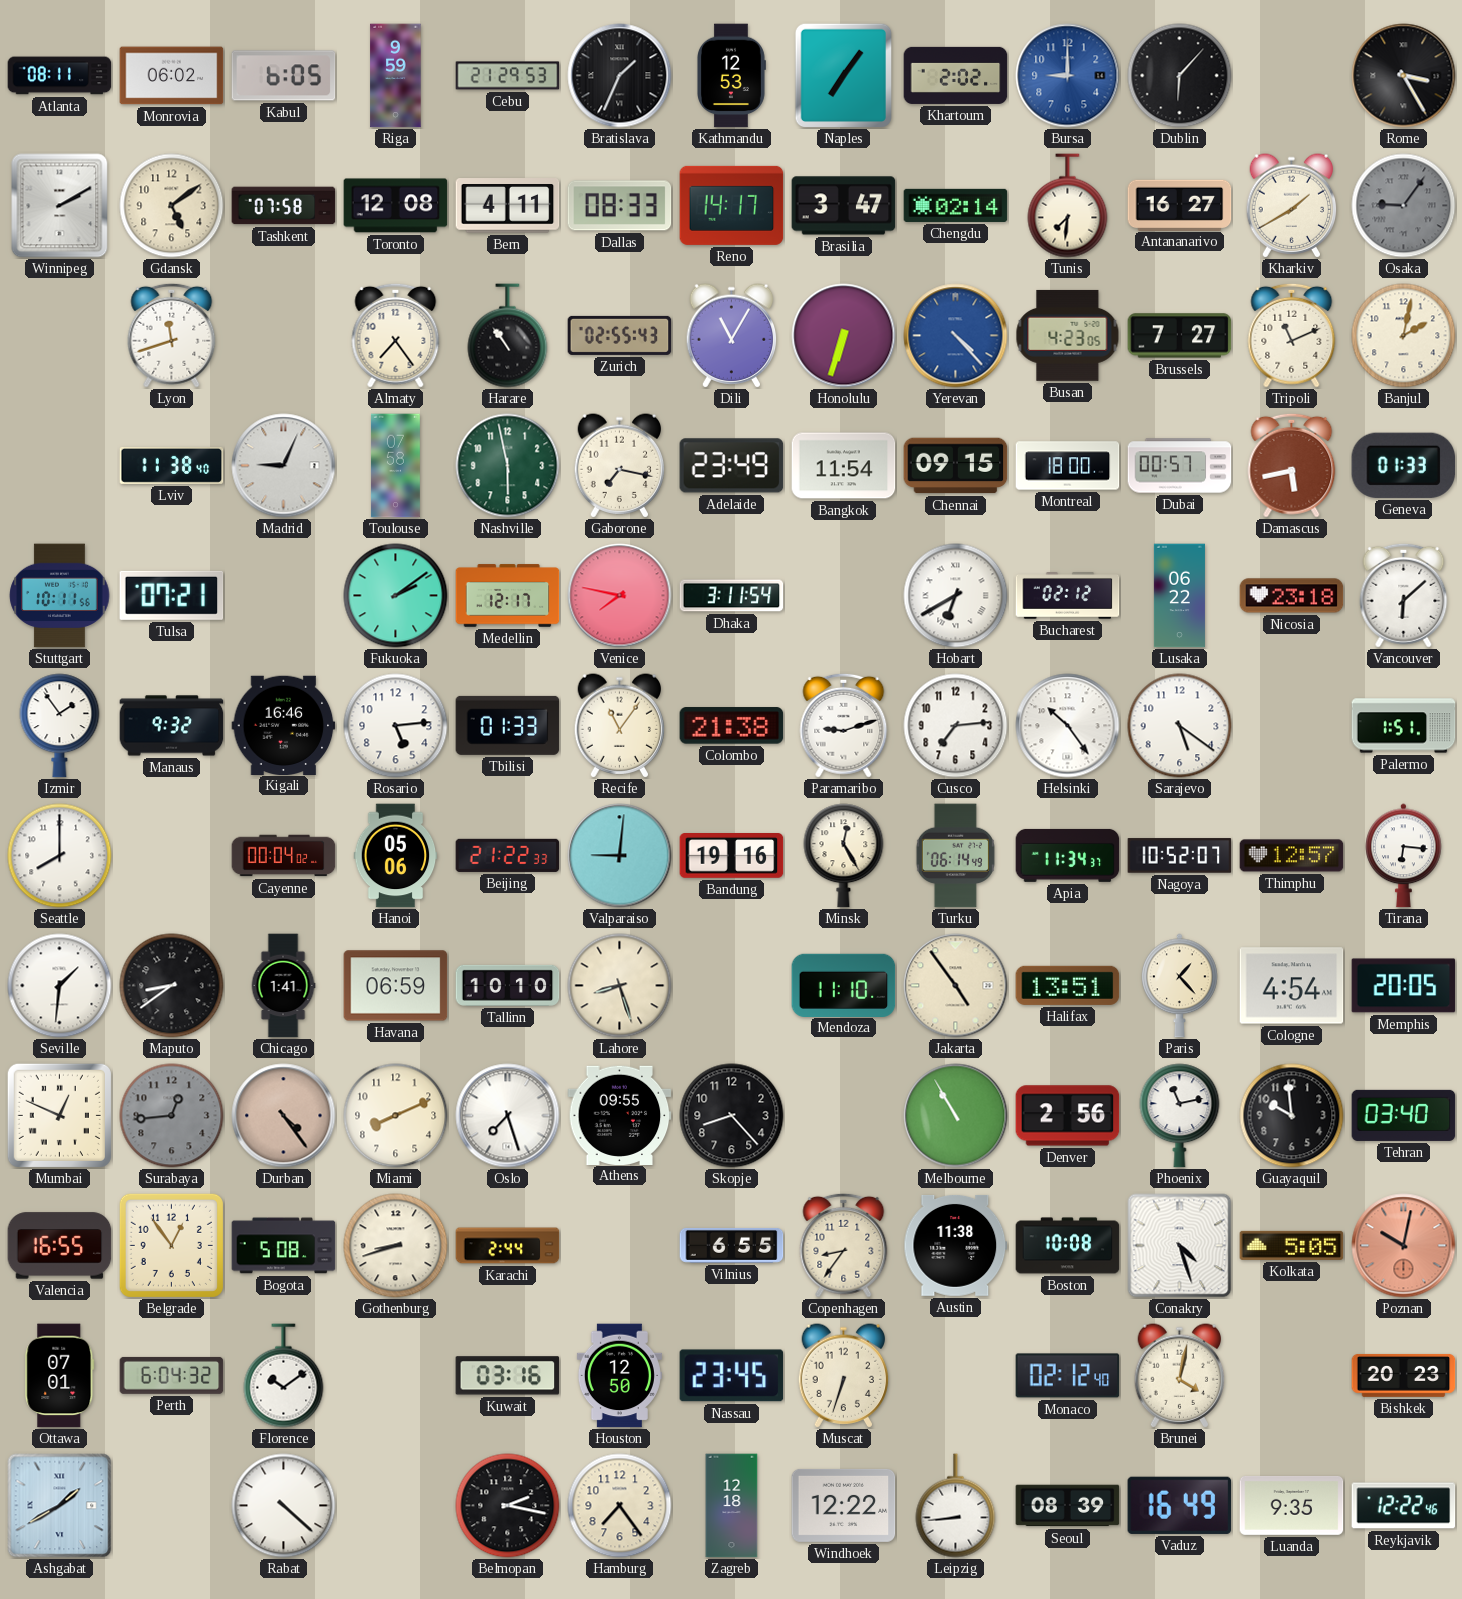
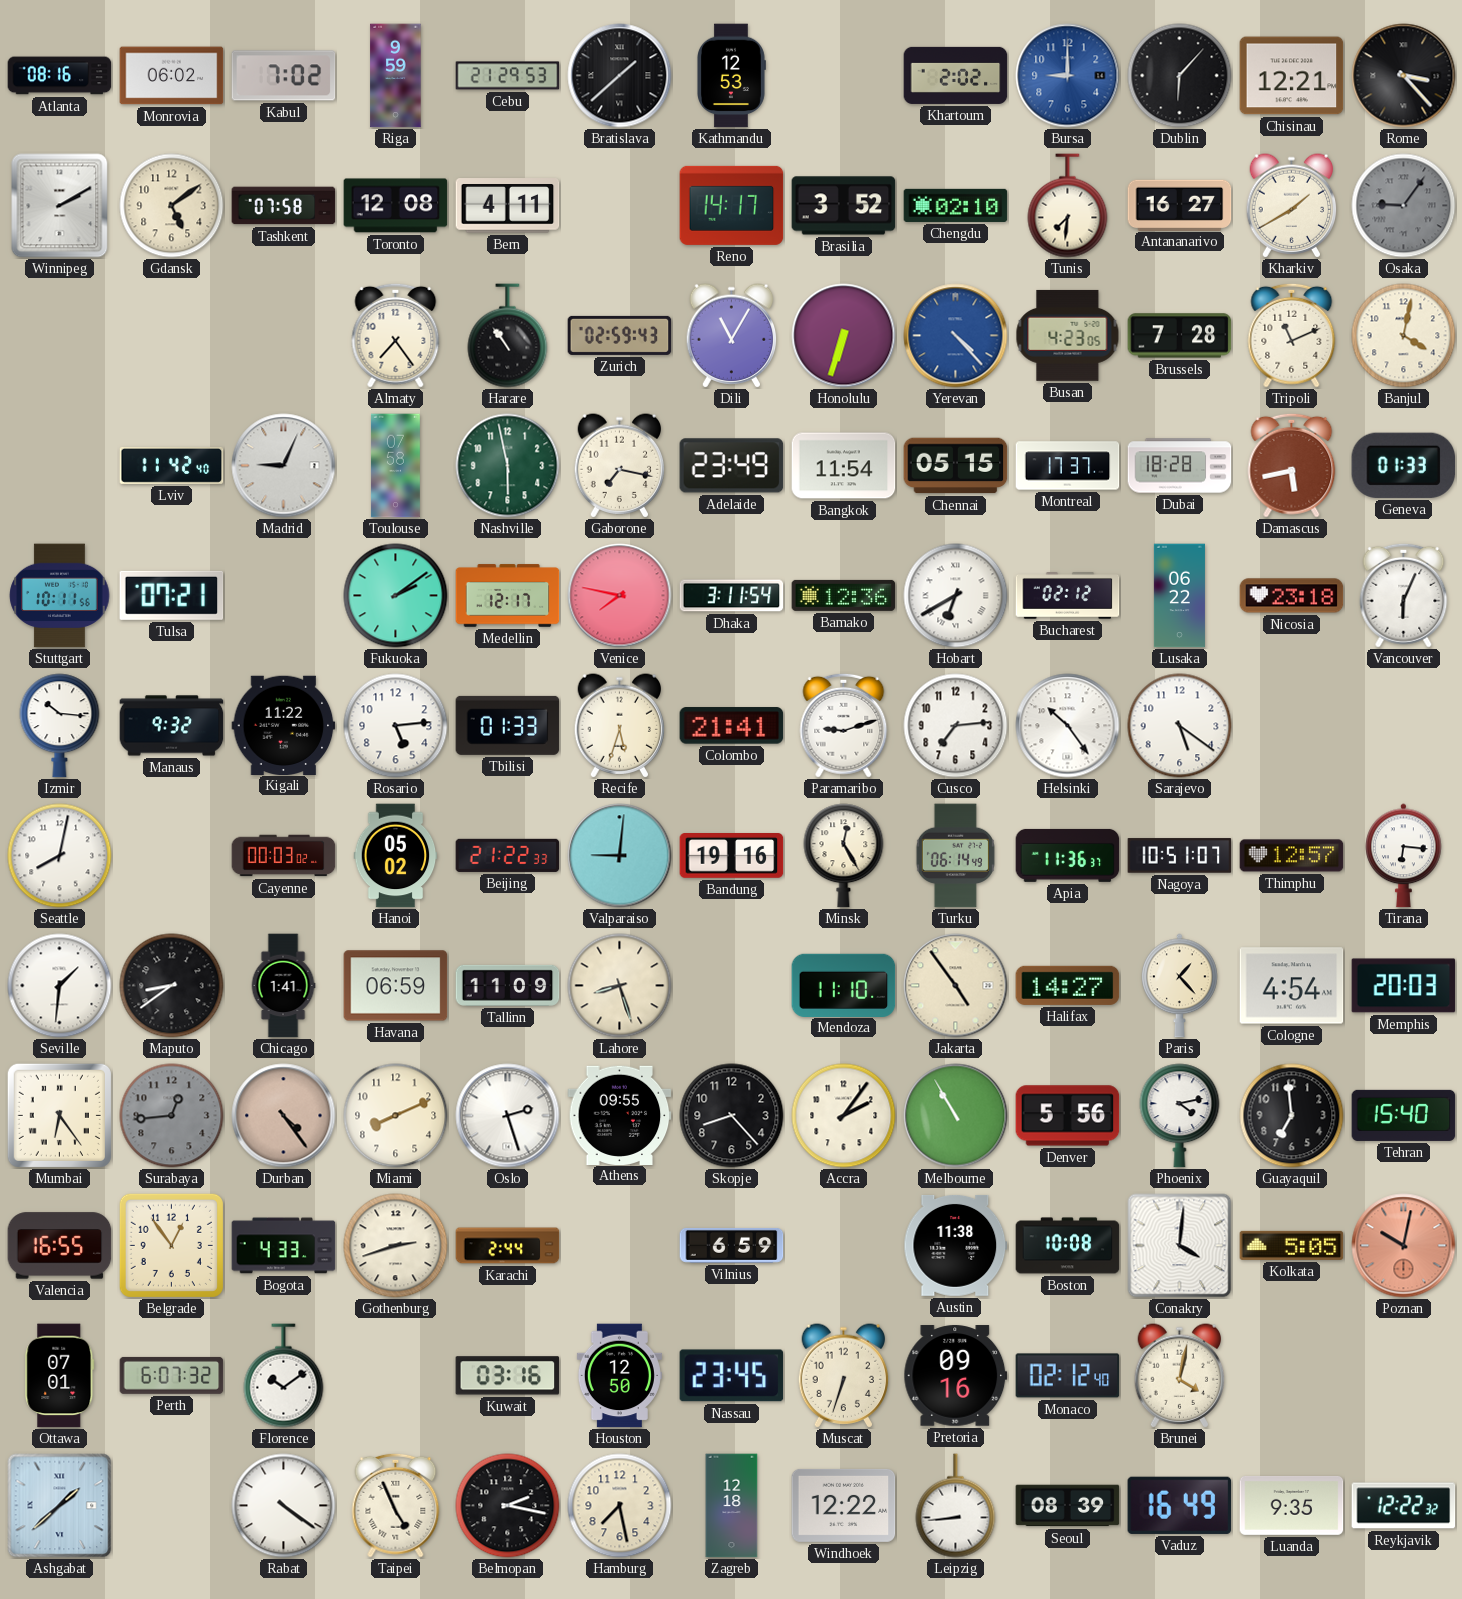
Atlanta: 08:11 -> 08:16 (60, 76)
Kabul: 6:05 -> 7:02 (284, 76)
Bratislava: 1:34 -> 1:38 (620, 76)
Naples: 7:06 -> none (843, 75)
Chisinau: none -> 12:21 (1292, 76)
Rome: 3:25 -> 3:23 (1404, 76)
Dallas: 08:33 -> none (620, 206)
Brasilia: 3:47 -> 3:52 (844, 206)
Chengdu: 02:14 -> 02:10 (956, 205)
Lyon: 11:42 -> none (172, 335)
Zurich: 02:55 -> 02:59 (620, 335)
Brussels: 7:27 -> 7:28 (1180, 336)
Banjul: 2:02 -> 4:02 (1404, 336)
Lviv: 11:38 -> 11:42 (172, 465)
Chennai: 09:15 -> 05:15 (956, 466)
Montreal: 18:00 -> 17:37 (1068, 466)
Dubai: 00:57 -> 18:28 (1180, 466)
Bamako: none -> 12:36 (844, 595)
Vancouver: 6:08 -> 6:04 (1404, 595)
Izmir: 1:54 -> 10:16 (60, 726)
Kigali: 16:46 -> 11:22 (284, 725)
Recife: 11:06 -> 5:33 (620, 726)
Colombo: 21:38 -> 21:41 (732, 726)
Palermo: 1:51 -> none (1404, 726)
Seattle: 8:00 -> 8:02 (60, 856)
Cayenne: 00:04 -> 00:03 (284, 856)
Hanoi: 05:06 -> 05:02 (396, 856)
Apia: 11:34 -> 11:36 (1068, 855)
Nagoya: 10:52 -> 10:51 (1180, 856)
Tallinn: 10:10 -> 11:09 (508, 985)
Halifax: 13:51 -> 14:27 (1068, 985)
Memphis: 20:05 -> 20:03 (1404, 986)
Mumbai: 12:49 -> 6:24 (59, 1115)
Oslo: 7:27 -> 2:27 (508, 1116)
Accra: none -> 2:06 (844, 1116)
Denver: 2:56 -> 5:56 (1068, 1116)
Phoenix: 11:13 -> 4:13 (1180, 1116)
Guayaquil: 9:59 -> 6:59 (1292, 1116)
Tehran: 03:40 -> 15:40 (1404, 1115)
Bogota: 5:08 -> 4:33 (284, 1246)
Gothenburg: 8:42 -> 2:42 (396, 1246)
Vilnius: 6:55 -> 6:59 (732, 1245)
Copenhagen: 8:36 -> none (844, 1245)
Conakry: 4:27 -> 4:01 (1180, 1246)
Perth: 6:04 -> 6:07 (172, 1375)
Pretoria: none -> 09:16 (956, 1376)
Bishkek: 20:23 -> none (1404, 1375)
Ashgabat: 1:40 -> 1:38 (60, 1506)
Rabat: 4:22 -> 4:21 (284, 1506)
Taipei: none -> 4:56 (396, 1505)
Hamburg: 7:24 -> 7:28 (620, 1506)
Reykjavik: 12:22:46 -> 12:22:32 (1404, 1506)
